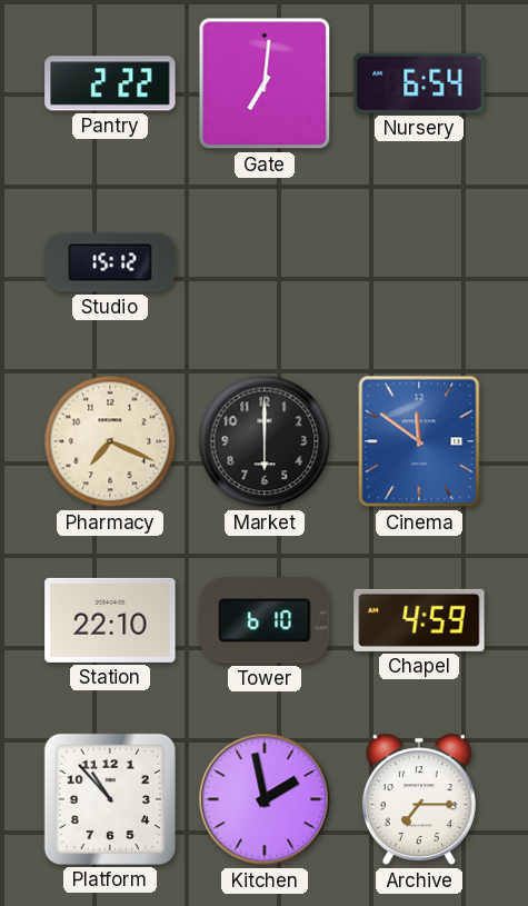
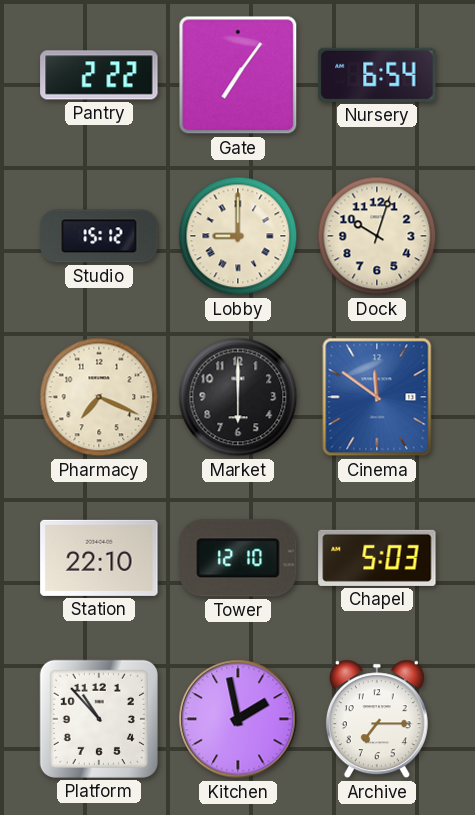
Gate: 7:01 -> 7:06 (238, 75)
Lobby: none -> 9:00 (238, 236)
Dock: none -> 10:03 (377, 236)
Tower: 6:10 -> 12:10 (238, 558)
Chapel: 4:59 -> 5:03 (377, 558)
